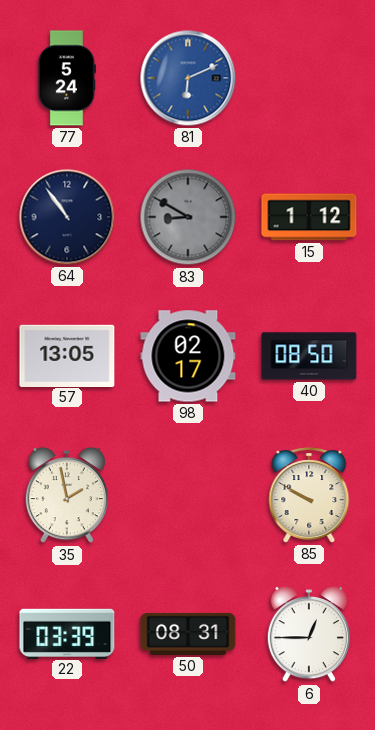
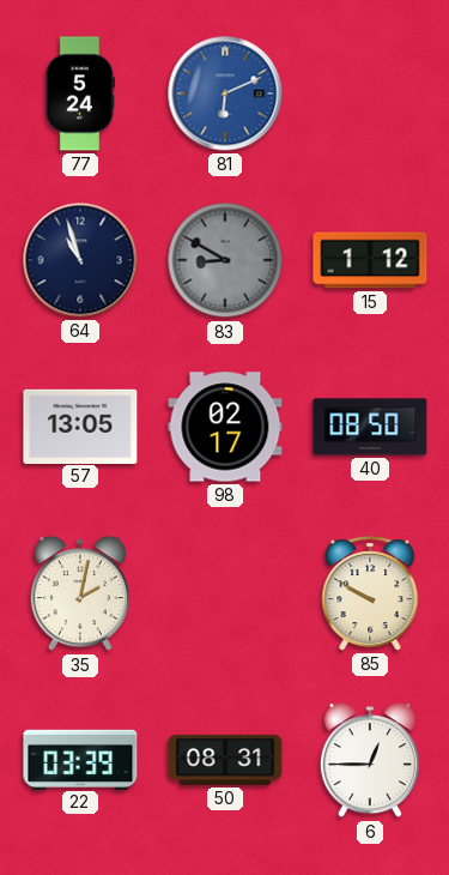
64: 10:54 -> 10:57 (80, 260)
35: 1:58 -> 2:02 (80, 595)
